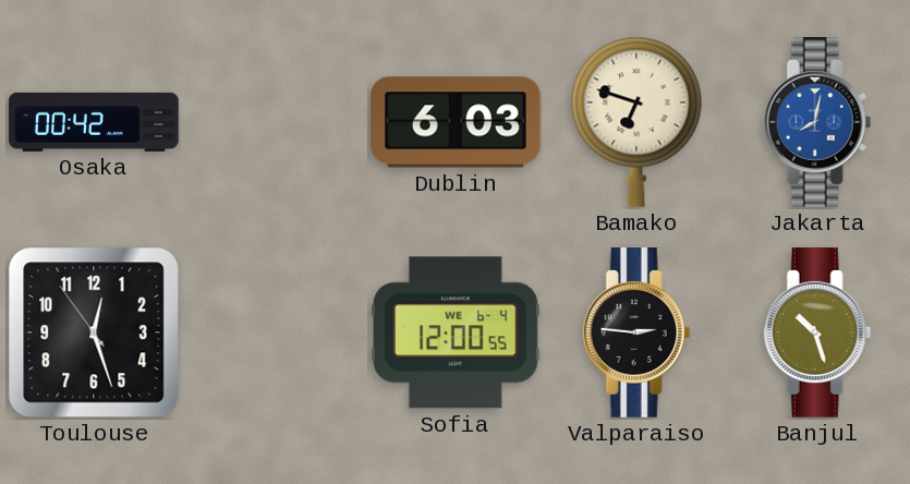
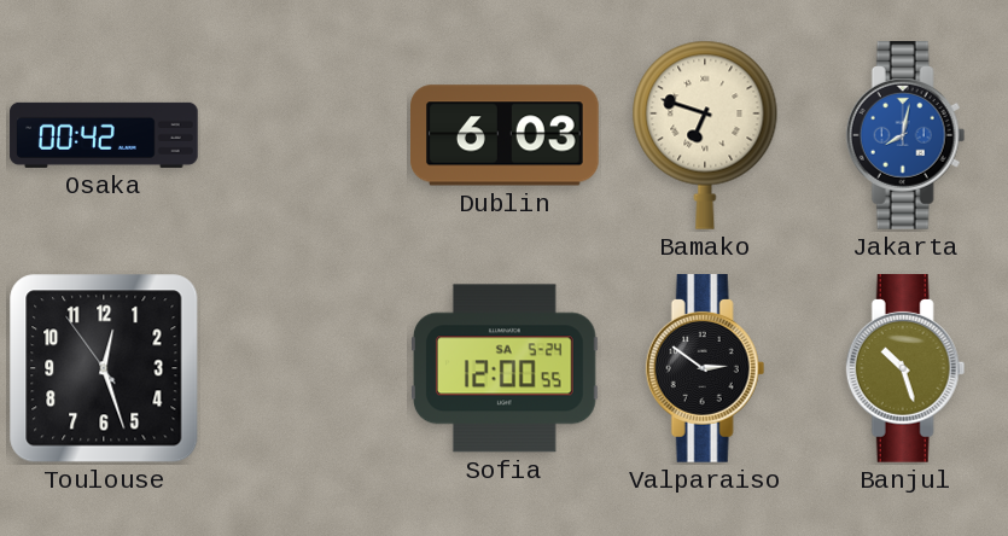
Sofia date: WE 6-4 -> SA 5-24 (506, 368)
Valparaiso: 2:46 -> 2:51 (705, 369)
